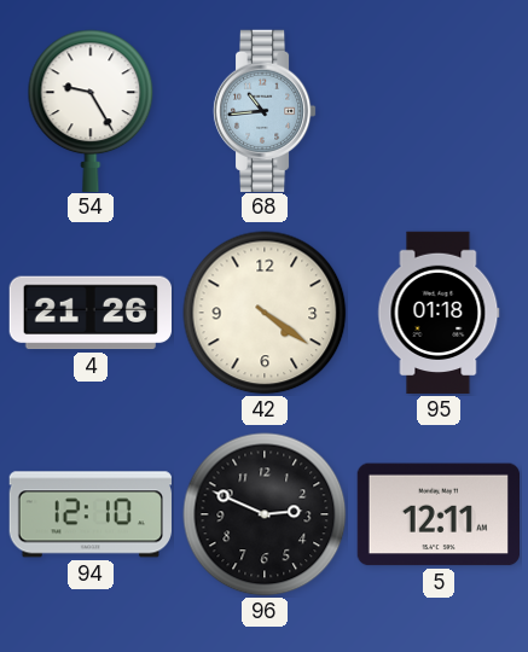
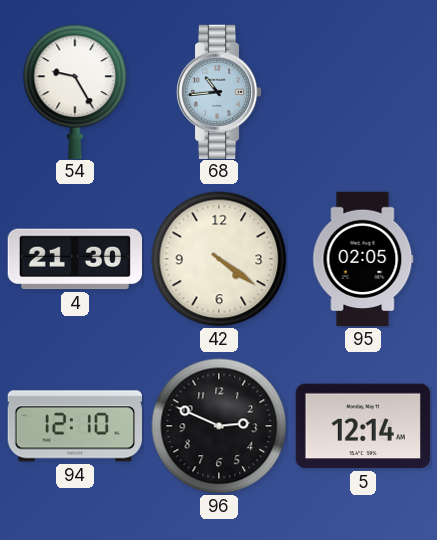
4: 21:26 -> 21:30 (74, 259)
95: 01:18 -> 02:05 (363, 259)
5: 12:11 -> 12:14 (362, 426)
